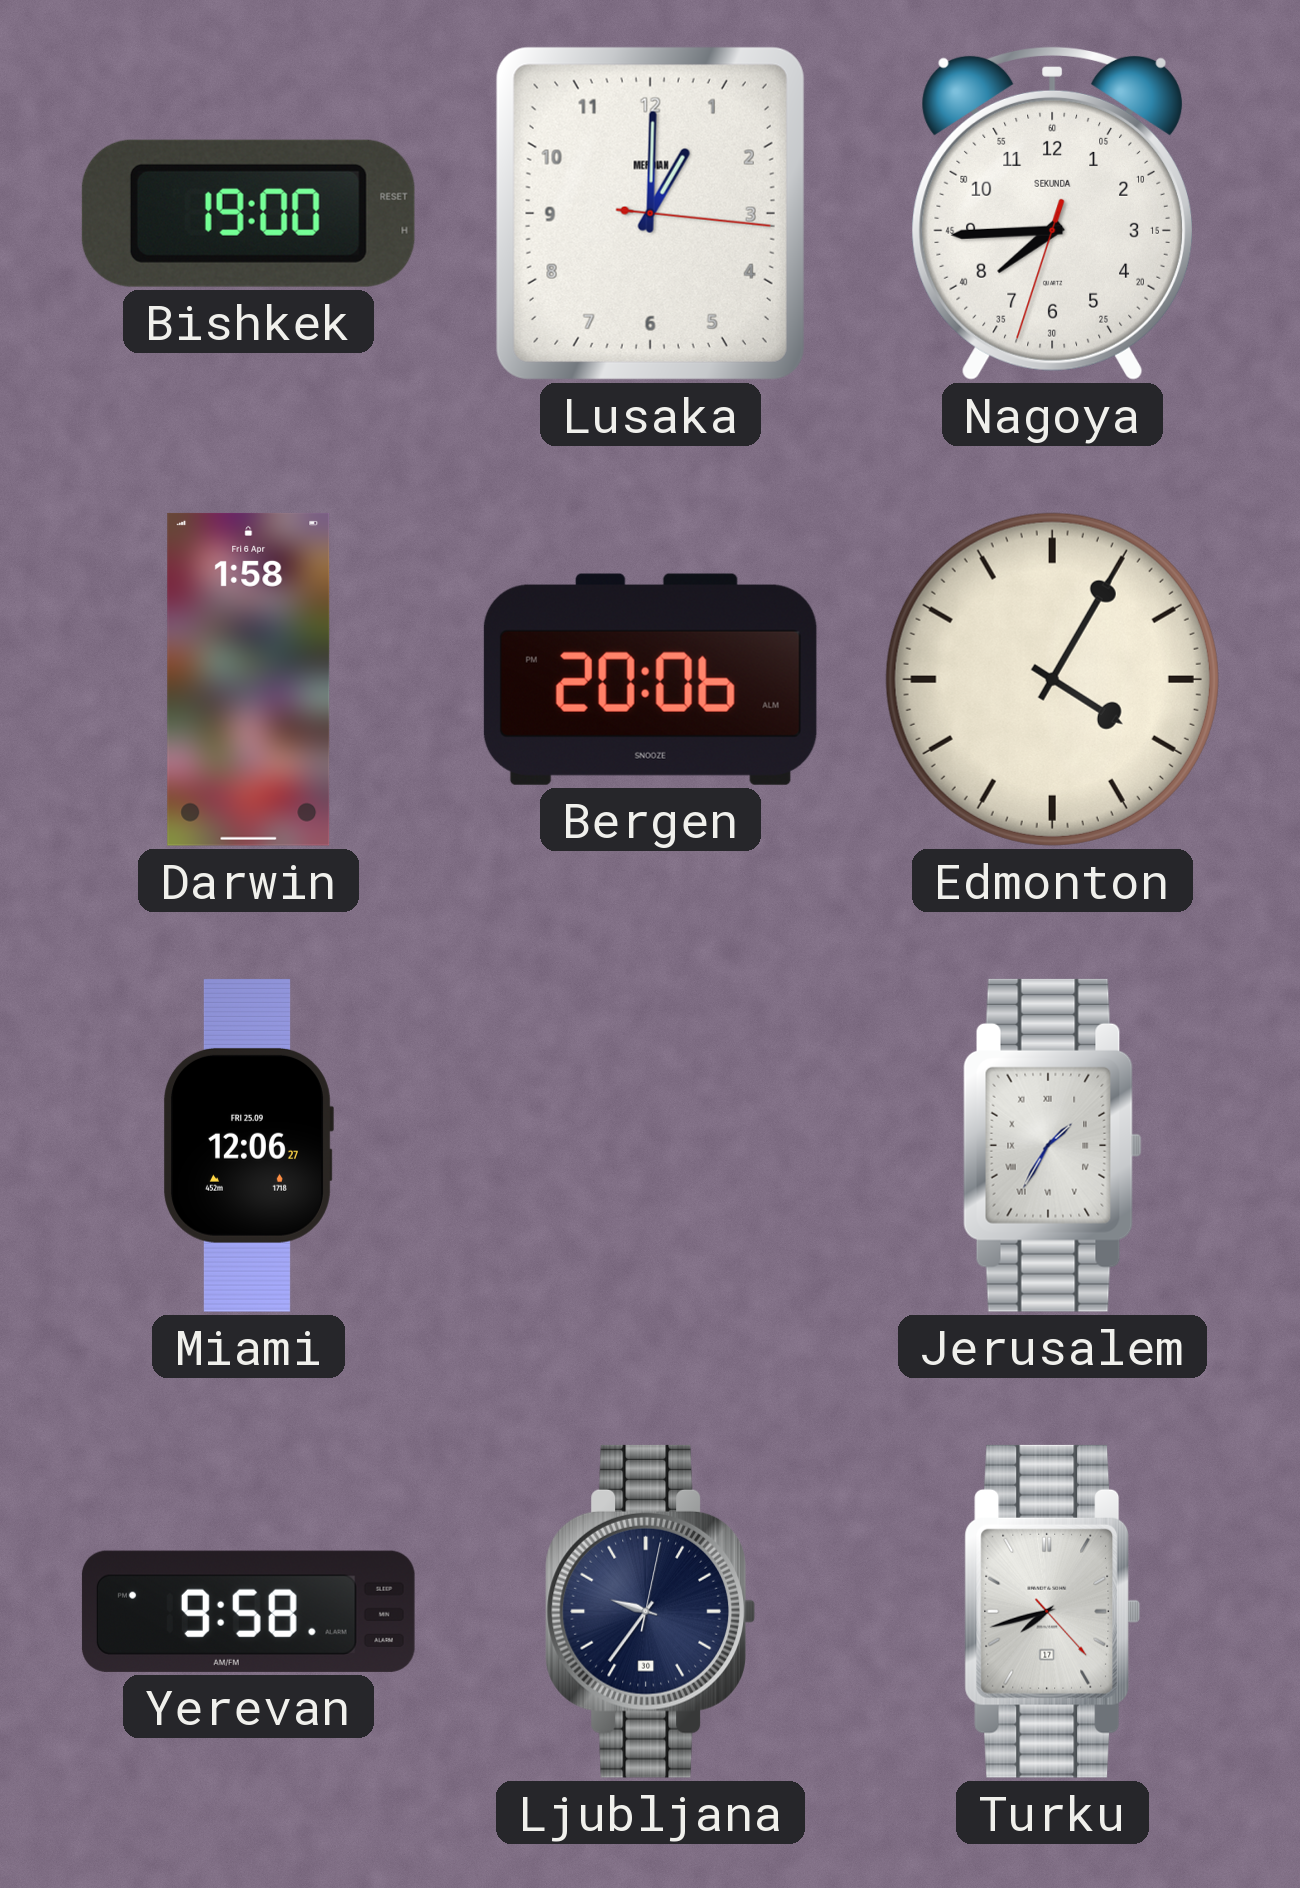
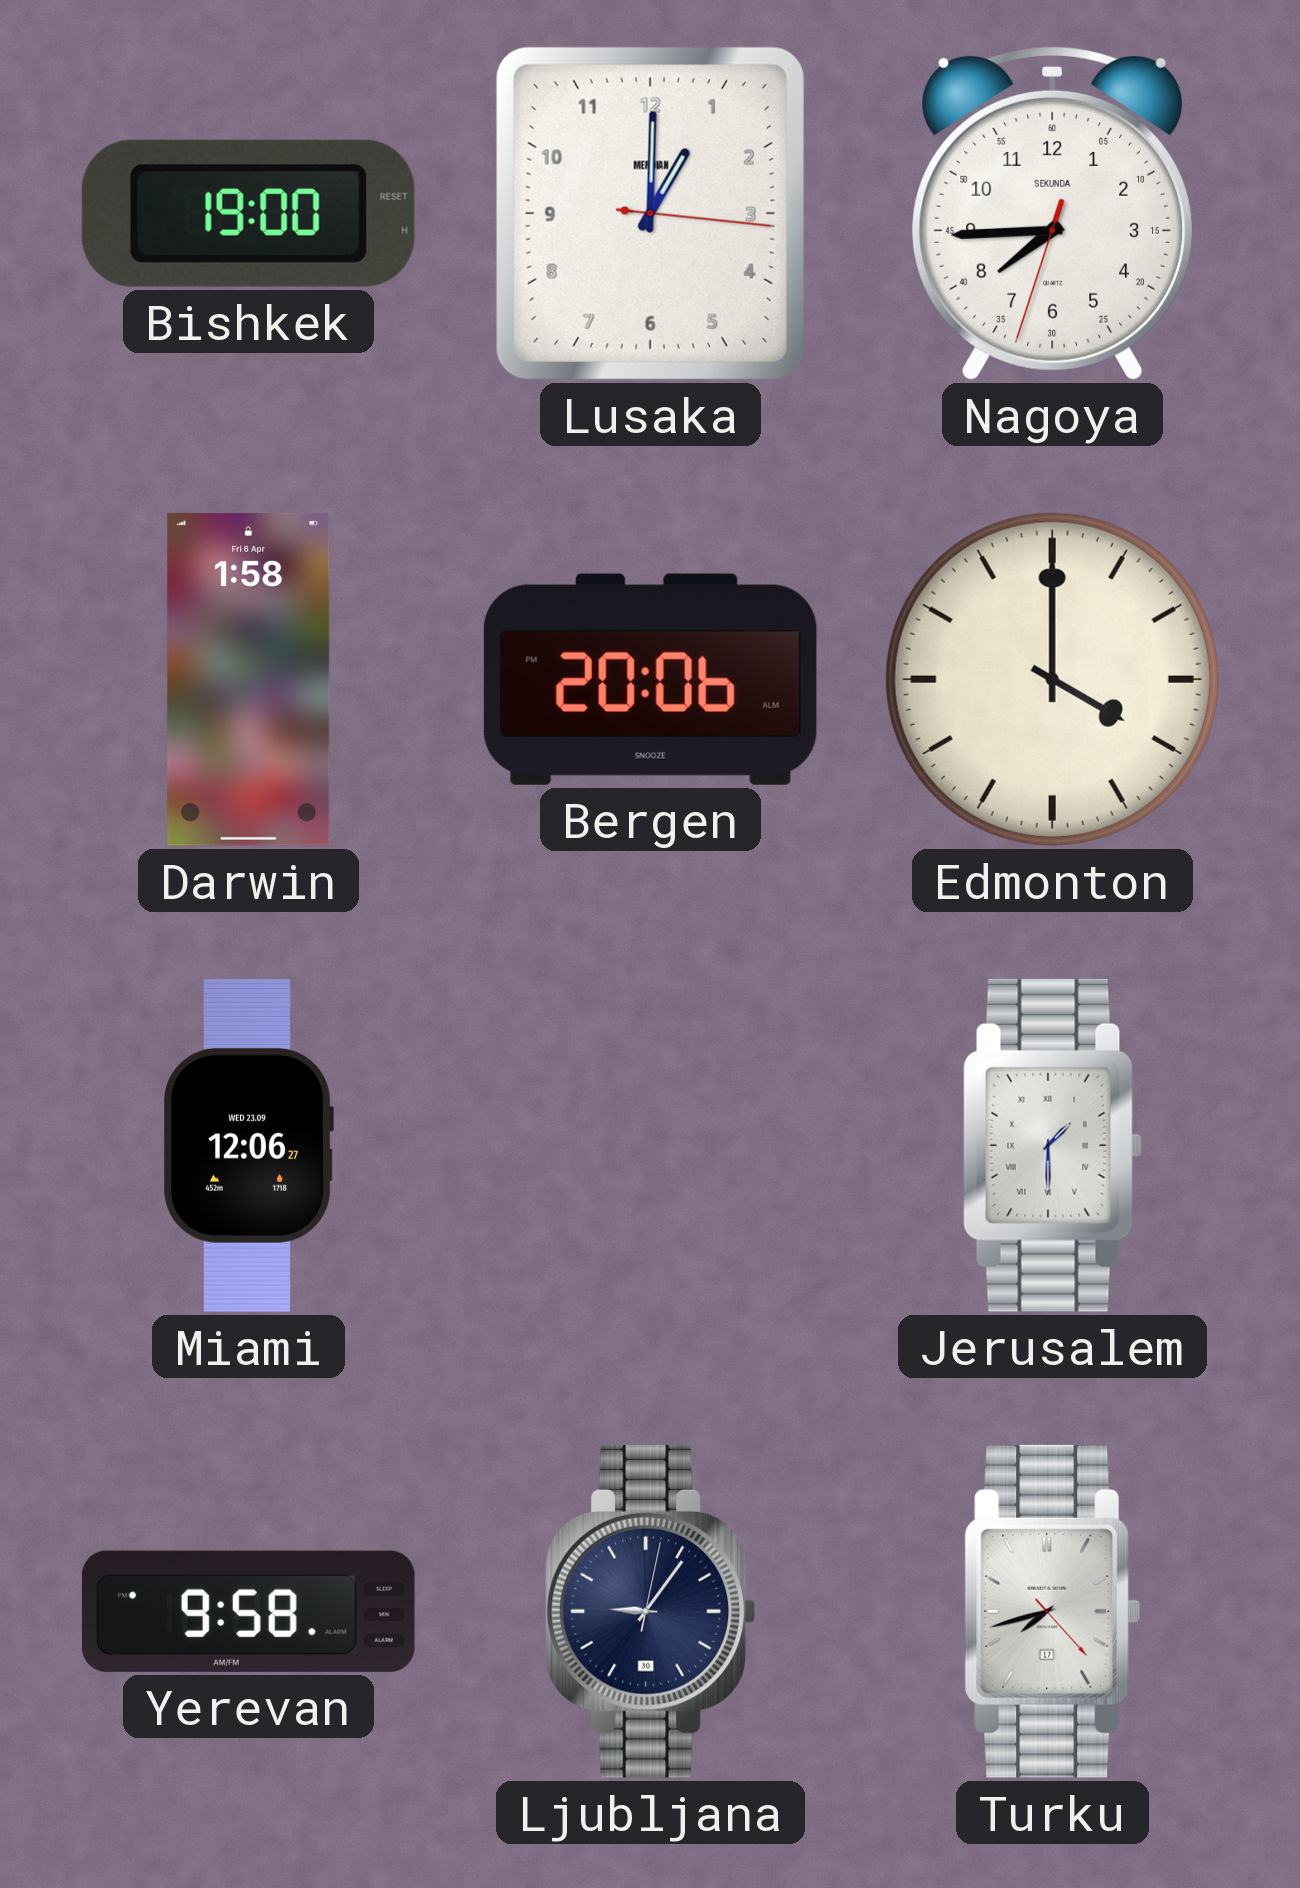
Edmonton: 4:05 -> 4:00 (1052, 679)
Miami date: FRI 25.09 -> WED 23.09 (248, 1145)
Jerusalem: 1:35 -> 1:30 (1052, 1145)
Ljubljana: 9:36 -> 9:06 (650, 1611)
